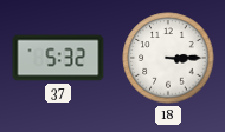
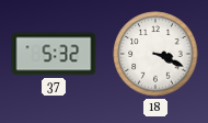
18: 3:15 -> 3:19 (155, 54)
